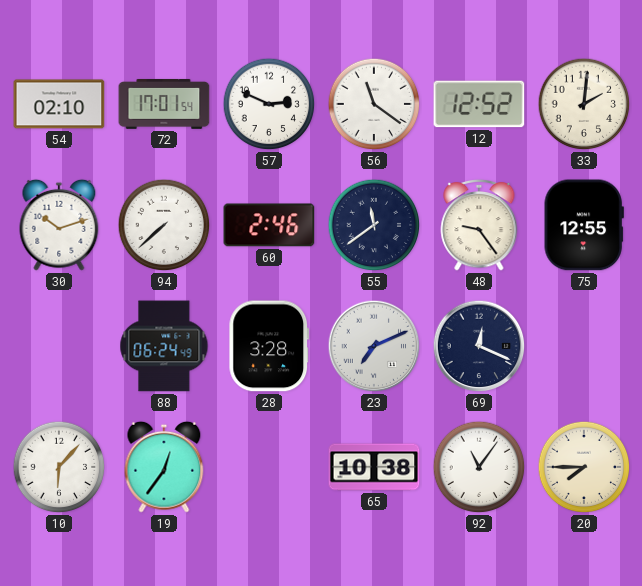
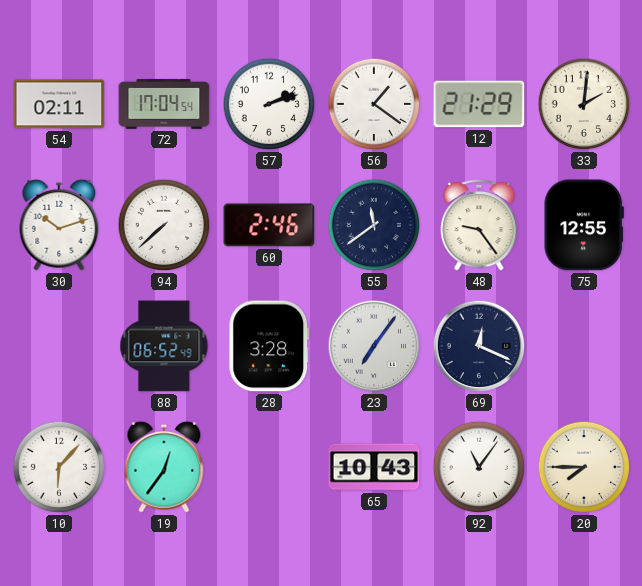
54: 02:10 -> 02:11 (59, 104)
72: 17:01 -> 17:04 (164, 104)
57: 2:49 -> 2:12 (269, 104)
56: 11:21 -> 1:21 (374, 104)
12: 12:52 -> 21:29 (479, 104)
88: 06:24 -> 06:52 (164, 346)
23: 7:11 -> 7:06 (374, 346)
65: 10:38 -> 10:43 (374, 467)
